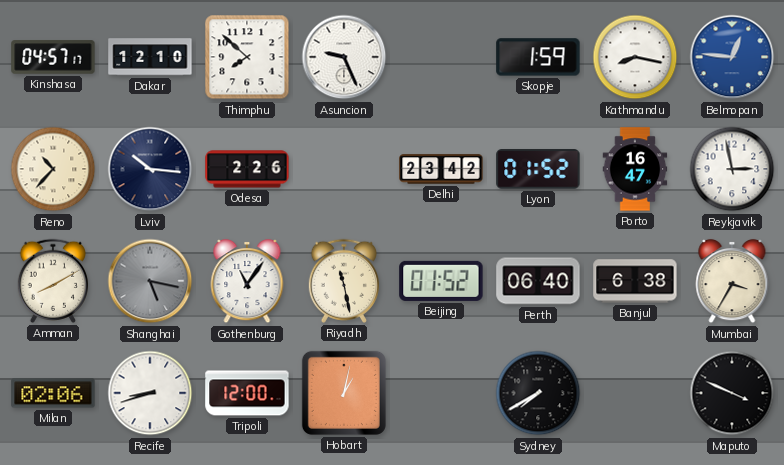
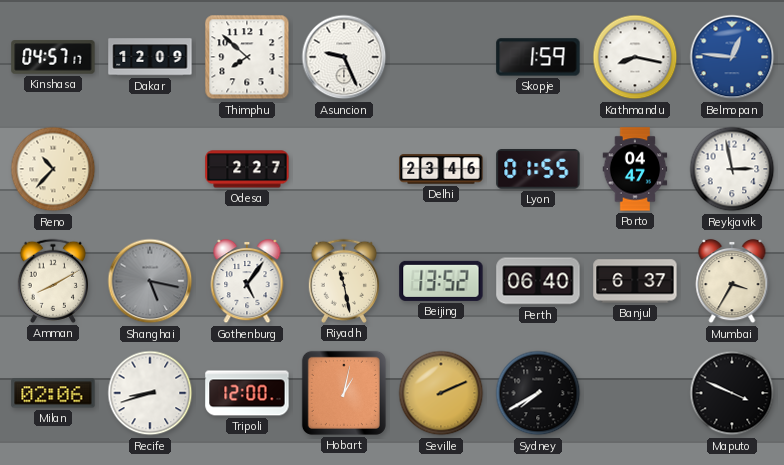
Dakar: 12:10 -> 12:09 (150, 57)
Lviv: 10:16 -> none (150, 169)
Odesa: 2:26 -> 2:27 (247, 169)
Delhi: 23:42 -> 23:46 (441, 169)
Lyon: 01:52 -> 01:55 (538, 169)
Porto: 16:47 -> 04:47 (635, 169)
Gothenburg: 11:06 -> 5:06 (247, 281)
Beijing: 01:52 -> 13:52 (441, 281)
Banjul: 6:38 -> 6:37 (635, 281)
Seville: none -> 2:11 (441, 393)
